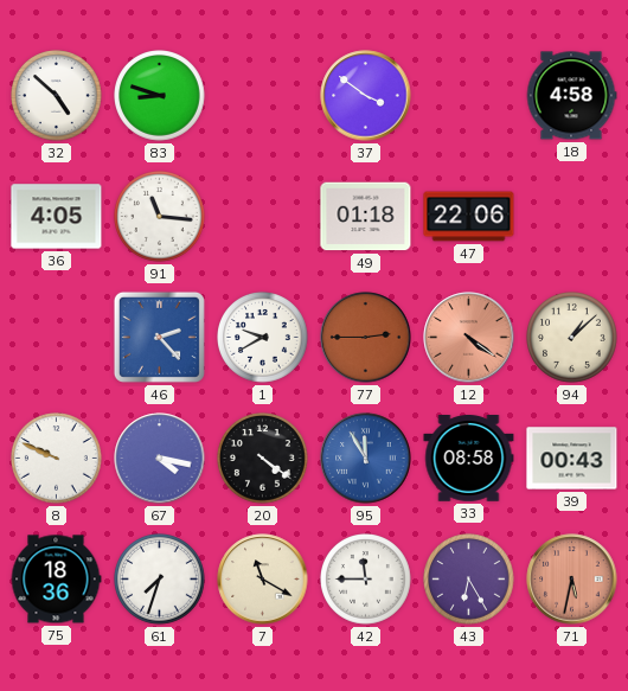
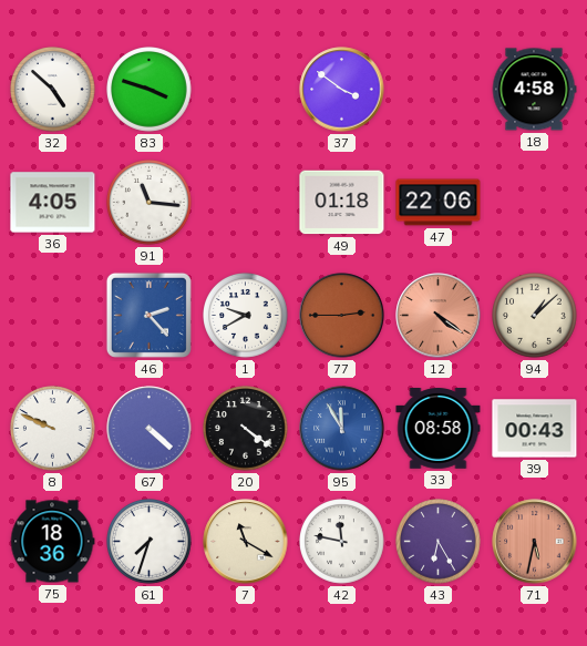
83: 8:48 -> 3:48 (150, 90)
67: 4:17 -> 4:22 (150, 429)
42: 11:45 -> 11:47 (342, 542)
